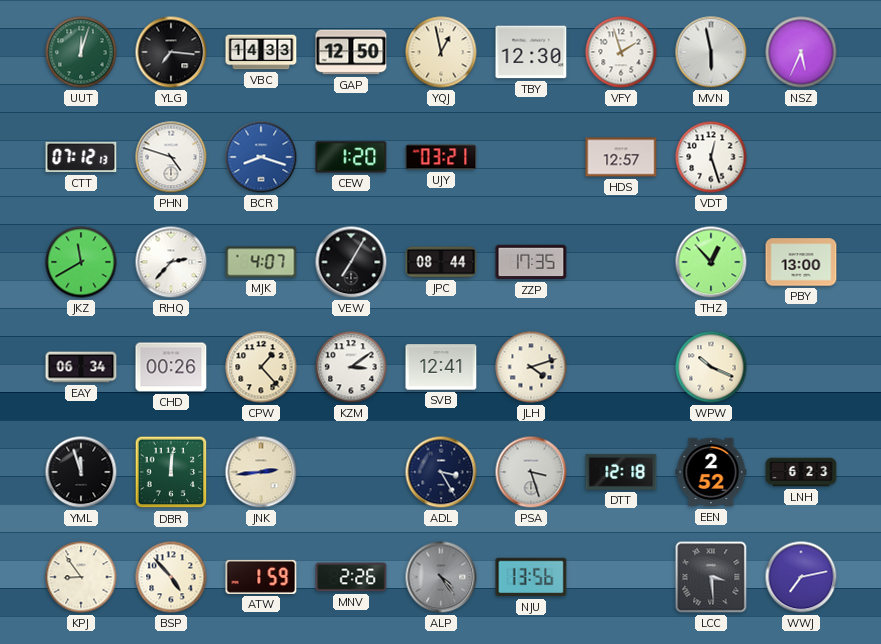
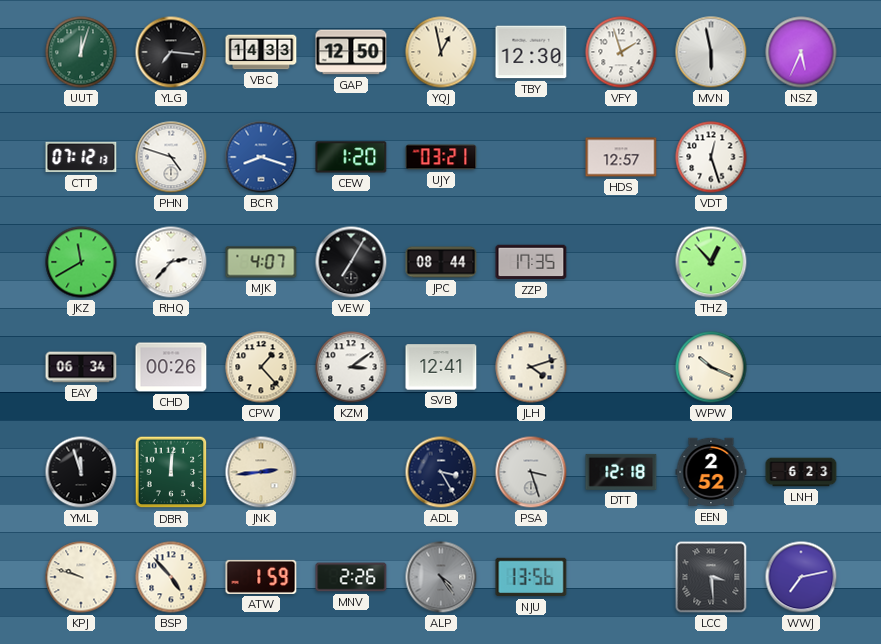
PBY: 13:00 -> none (801, 262)
KPJ: 8:54 -> 9:48 (81, 577)
